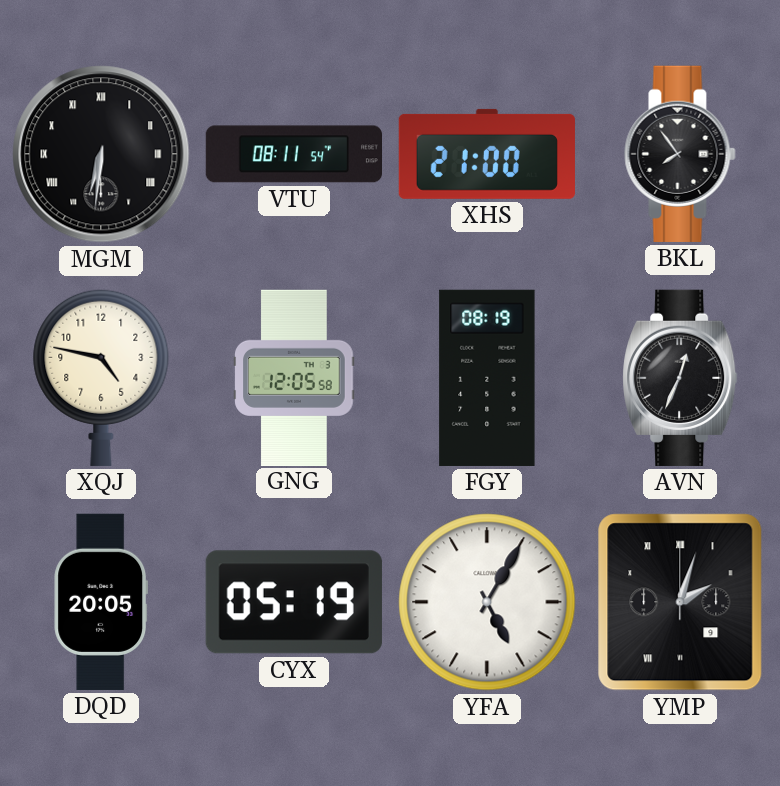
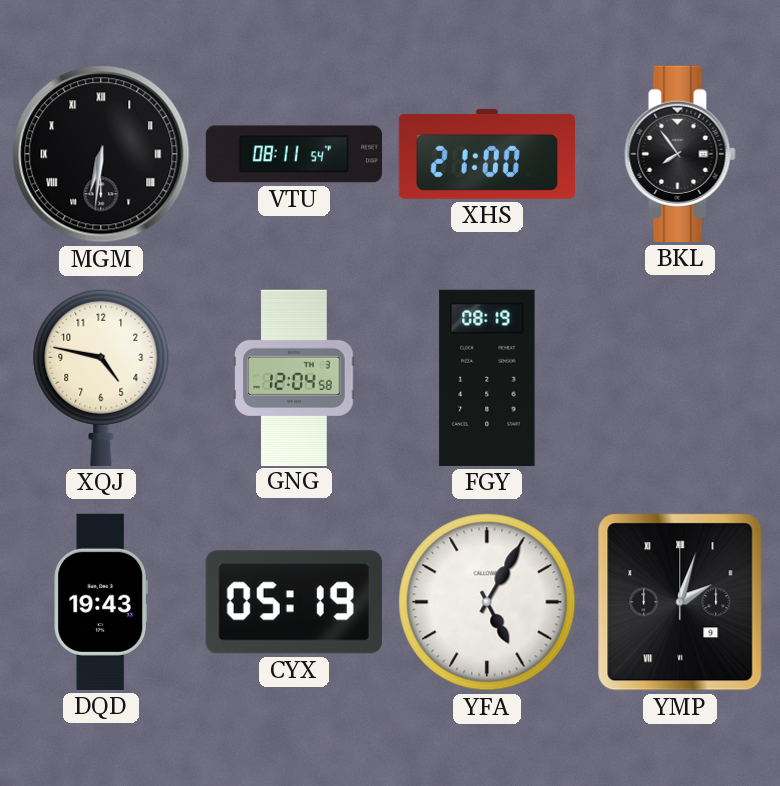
GNG: 12:05 -> 12:04 (294, 377)
AVN: 12:34 -> none (680, 378)
DQD: 20:05 -> 19:43 (100, 602)
